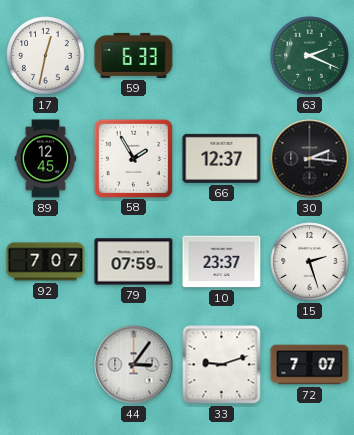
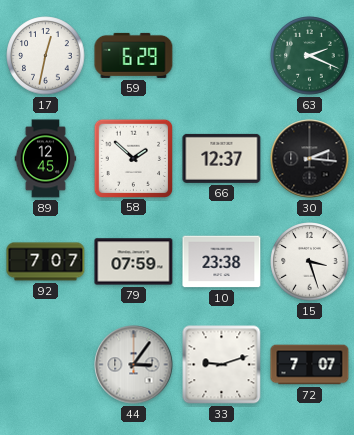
59: 6:33 -> 6:29 (134, 55)
58: 1:55 -> 1:52 (133, 158)
10: 23:37 -> 23:38 (222, 262)
15: 2:27 -> 3:27 (310, 262)
